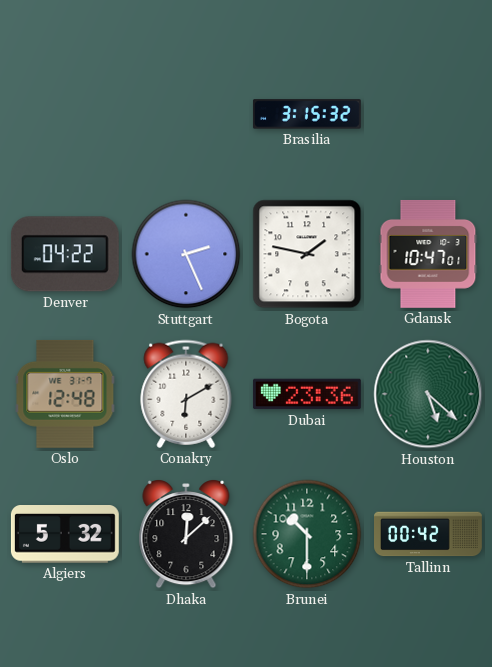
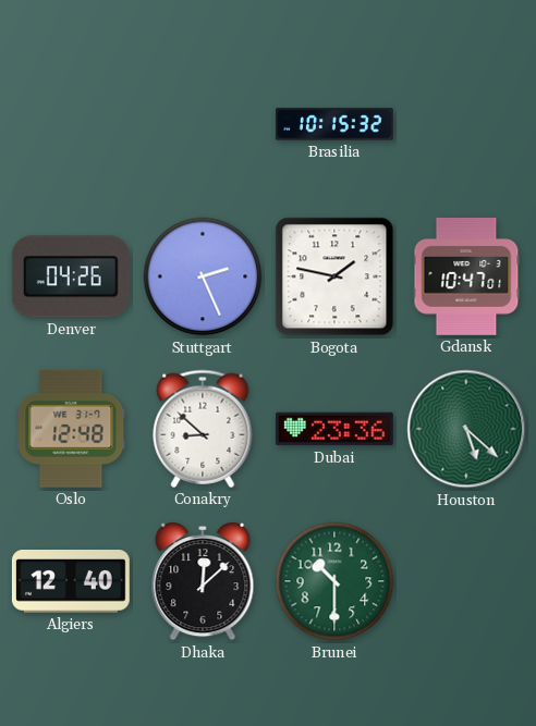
Brasilia: 3:15 -> 10:15 (334, 124)
Denver: 04:22 -> 04:26 (71, 276)
Conakry: 6:10 -> 8:52 (203, 429)
Algiers: 5:32 -> 12:40 (71, 581)
Tallinn: 00:42 -> none (429, 534)
